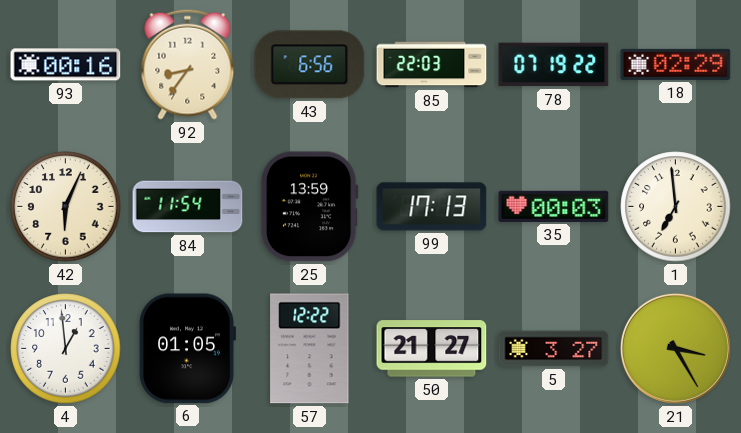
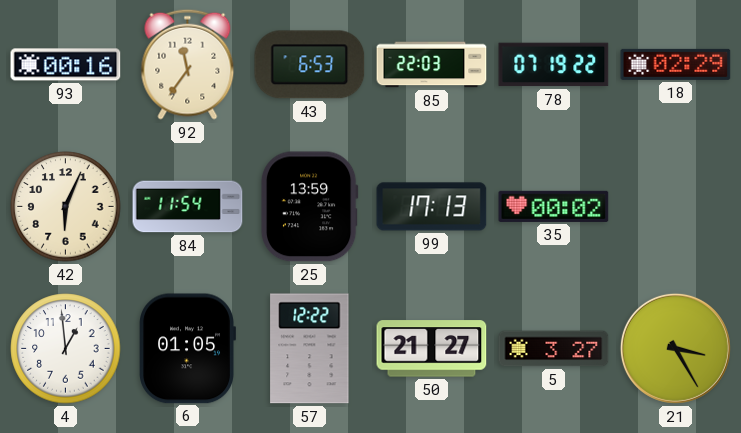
92: 8:36 -> 11:36 (188, 64)
43: 6:56 -> 6:53 (310, 65)
35: 00:03 -> 00:02 (554, 206)
1: 6:59 -> none (676, 207)
